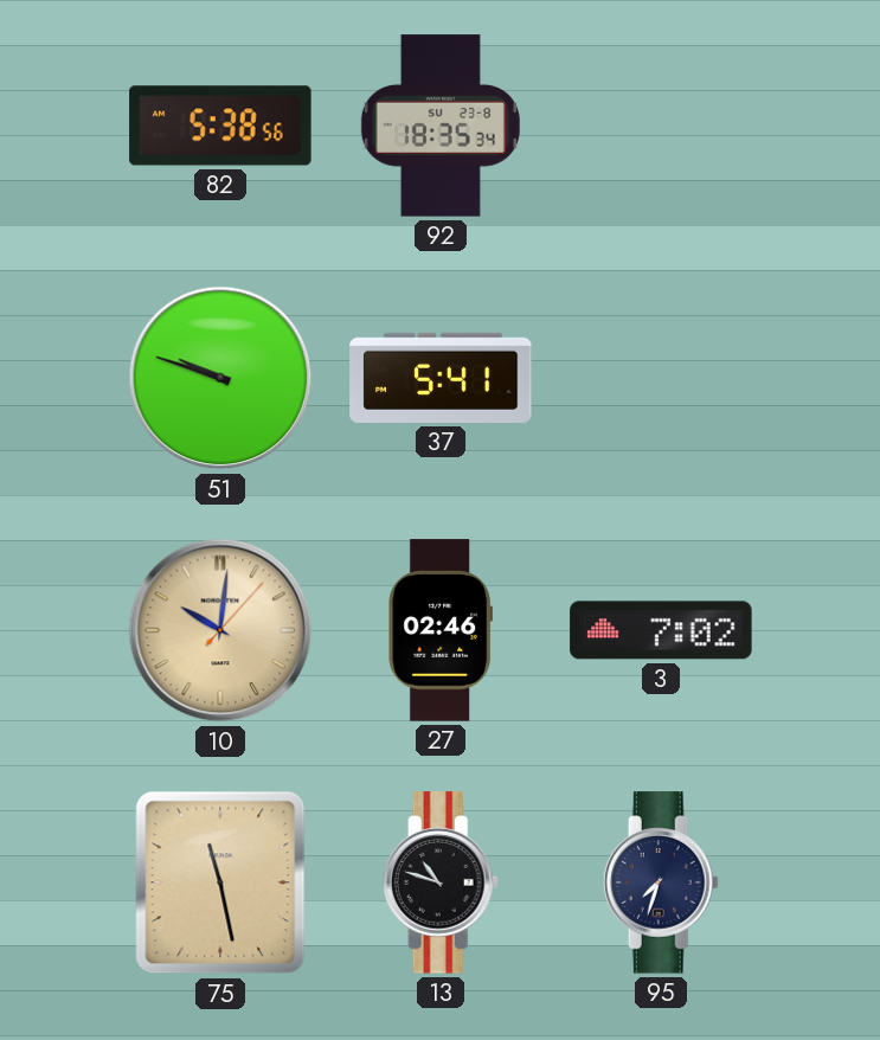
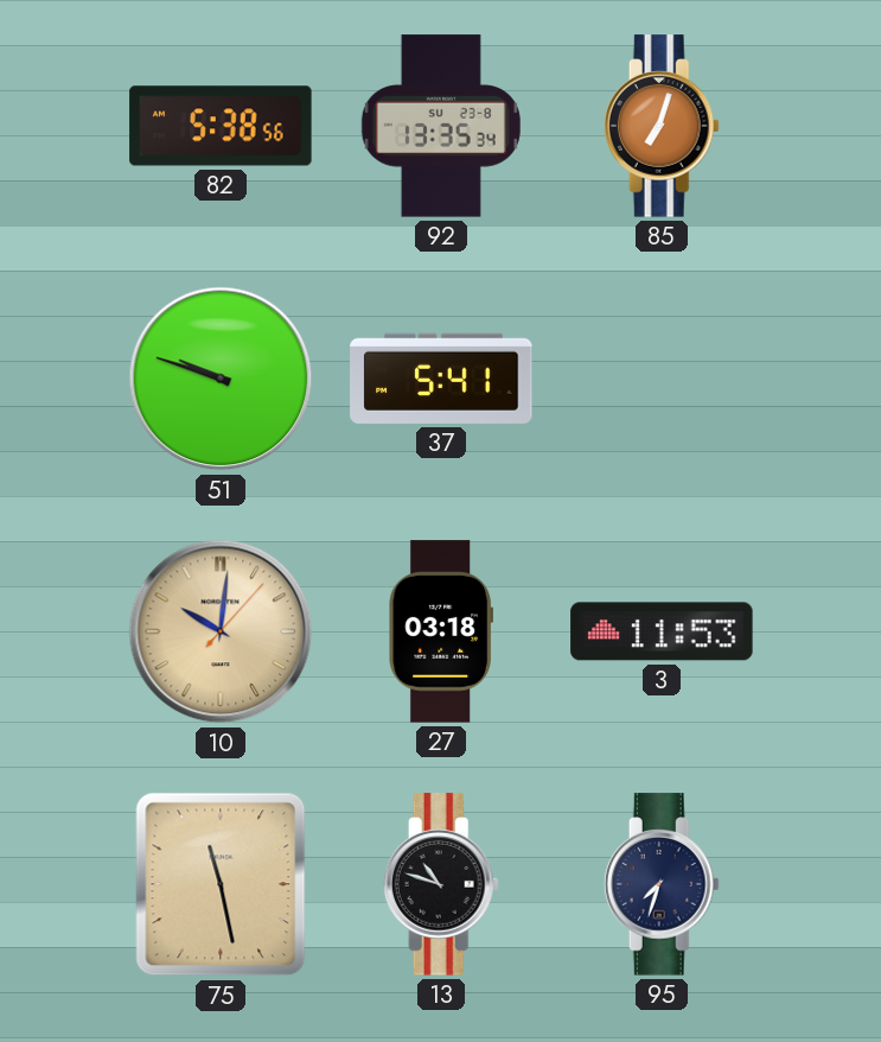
92: 18:35 -> 13:35 (441, 126)
85: none -> 7:03 (662, 126)
27: 02:46 -> 03:18 (440, 631)
3: 7:02 -> 11:53 (662, 631)
